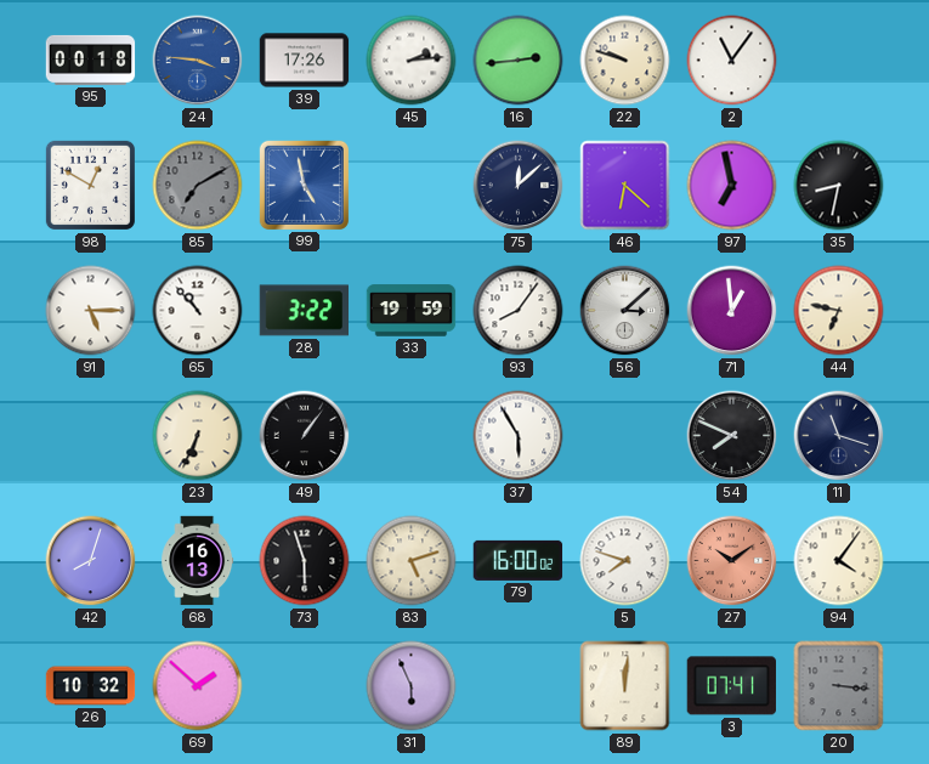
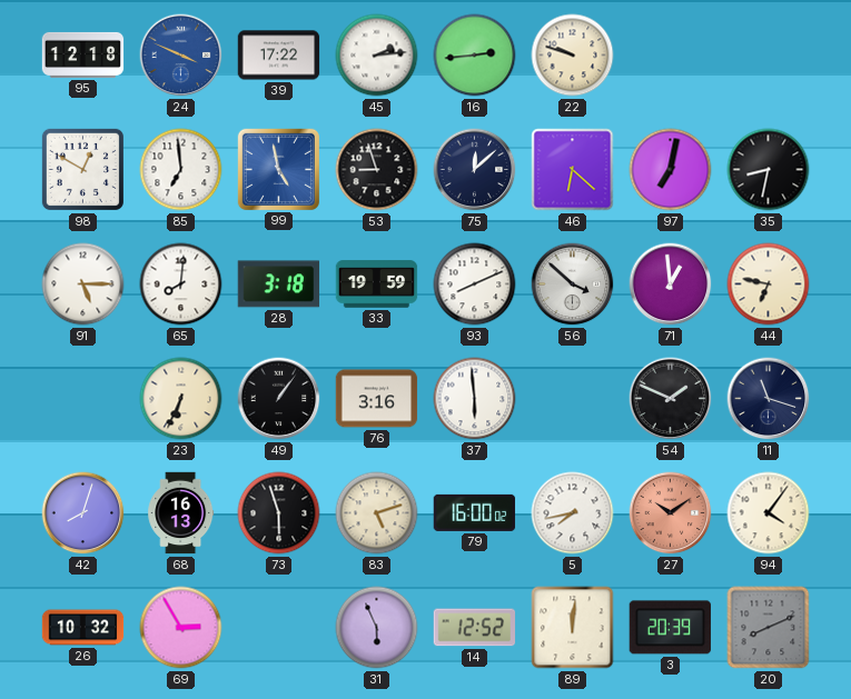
95: 00:18 -> 12:18 (83, 54)
24: 3:46 -> 3:49 (181, 56)
39: 17:26 -> 17:22 (279, 56)
2: 11:06 -> none (732, 61)
85: 7:10 -> 6:59 (181, 170)
85 dial: grey -> white (181, 170)
53: none -> 8:57 (377, 170)
97: 6:58 -> 7:02 (671, 170)
65: 10:53 -> 8:01 (181, 284)
28: 3:22 -> 3:18 (278, 284)
93: 8:06 -> 8:11 (475, 284)
56: 3:08 -> 3:52 (573, 284)
76: none -> 3:16 (377, 399)
37: 5:55 -> 5:59 (475, 399)
54: 7:49 -> 1:49 (671, 399)
5: 7:48 -> 7:43 (573, 513)
69: 1:52 -> 2:55 (181, 628)
14: none -> 12:52 (475, 628)
3: 07:41 -> 20:39 (670, 628)
20: 3:16 -> 8:11 (769, 628)
